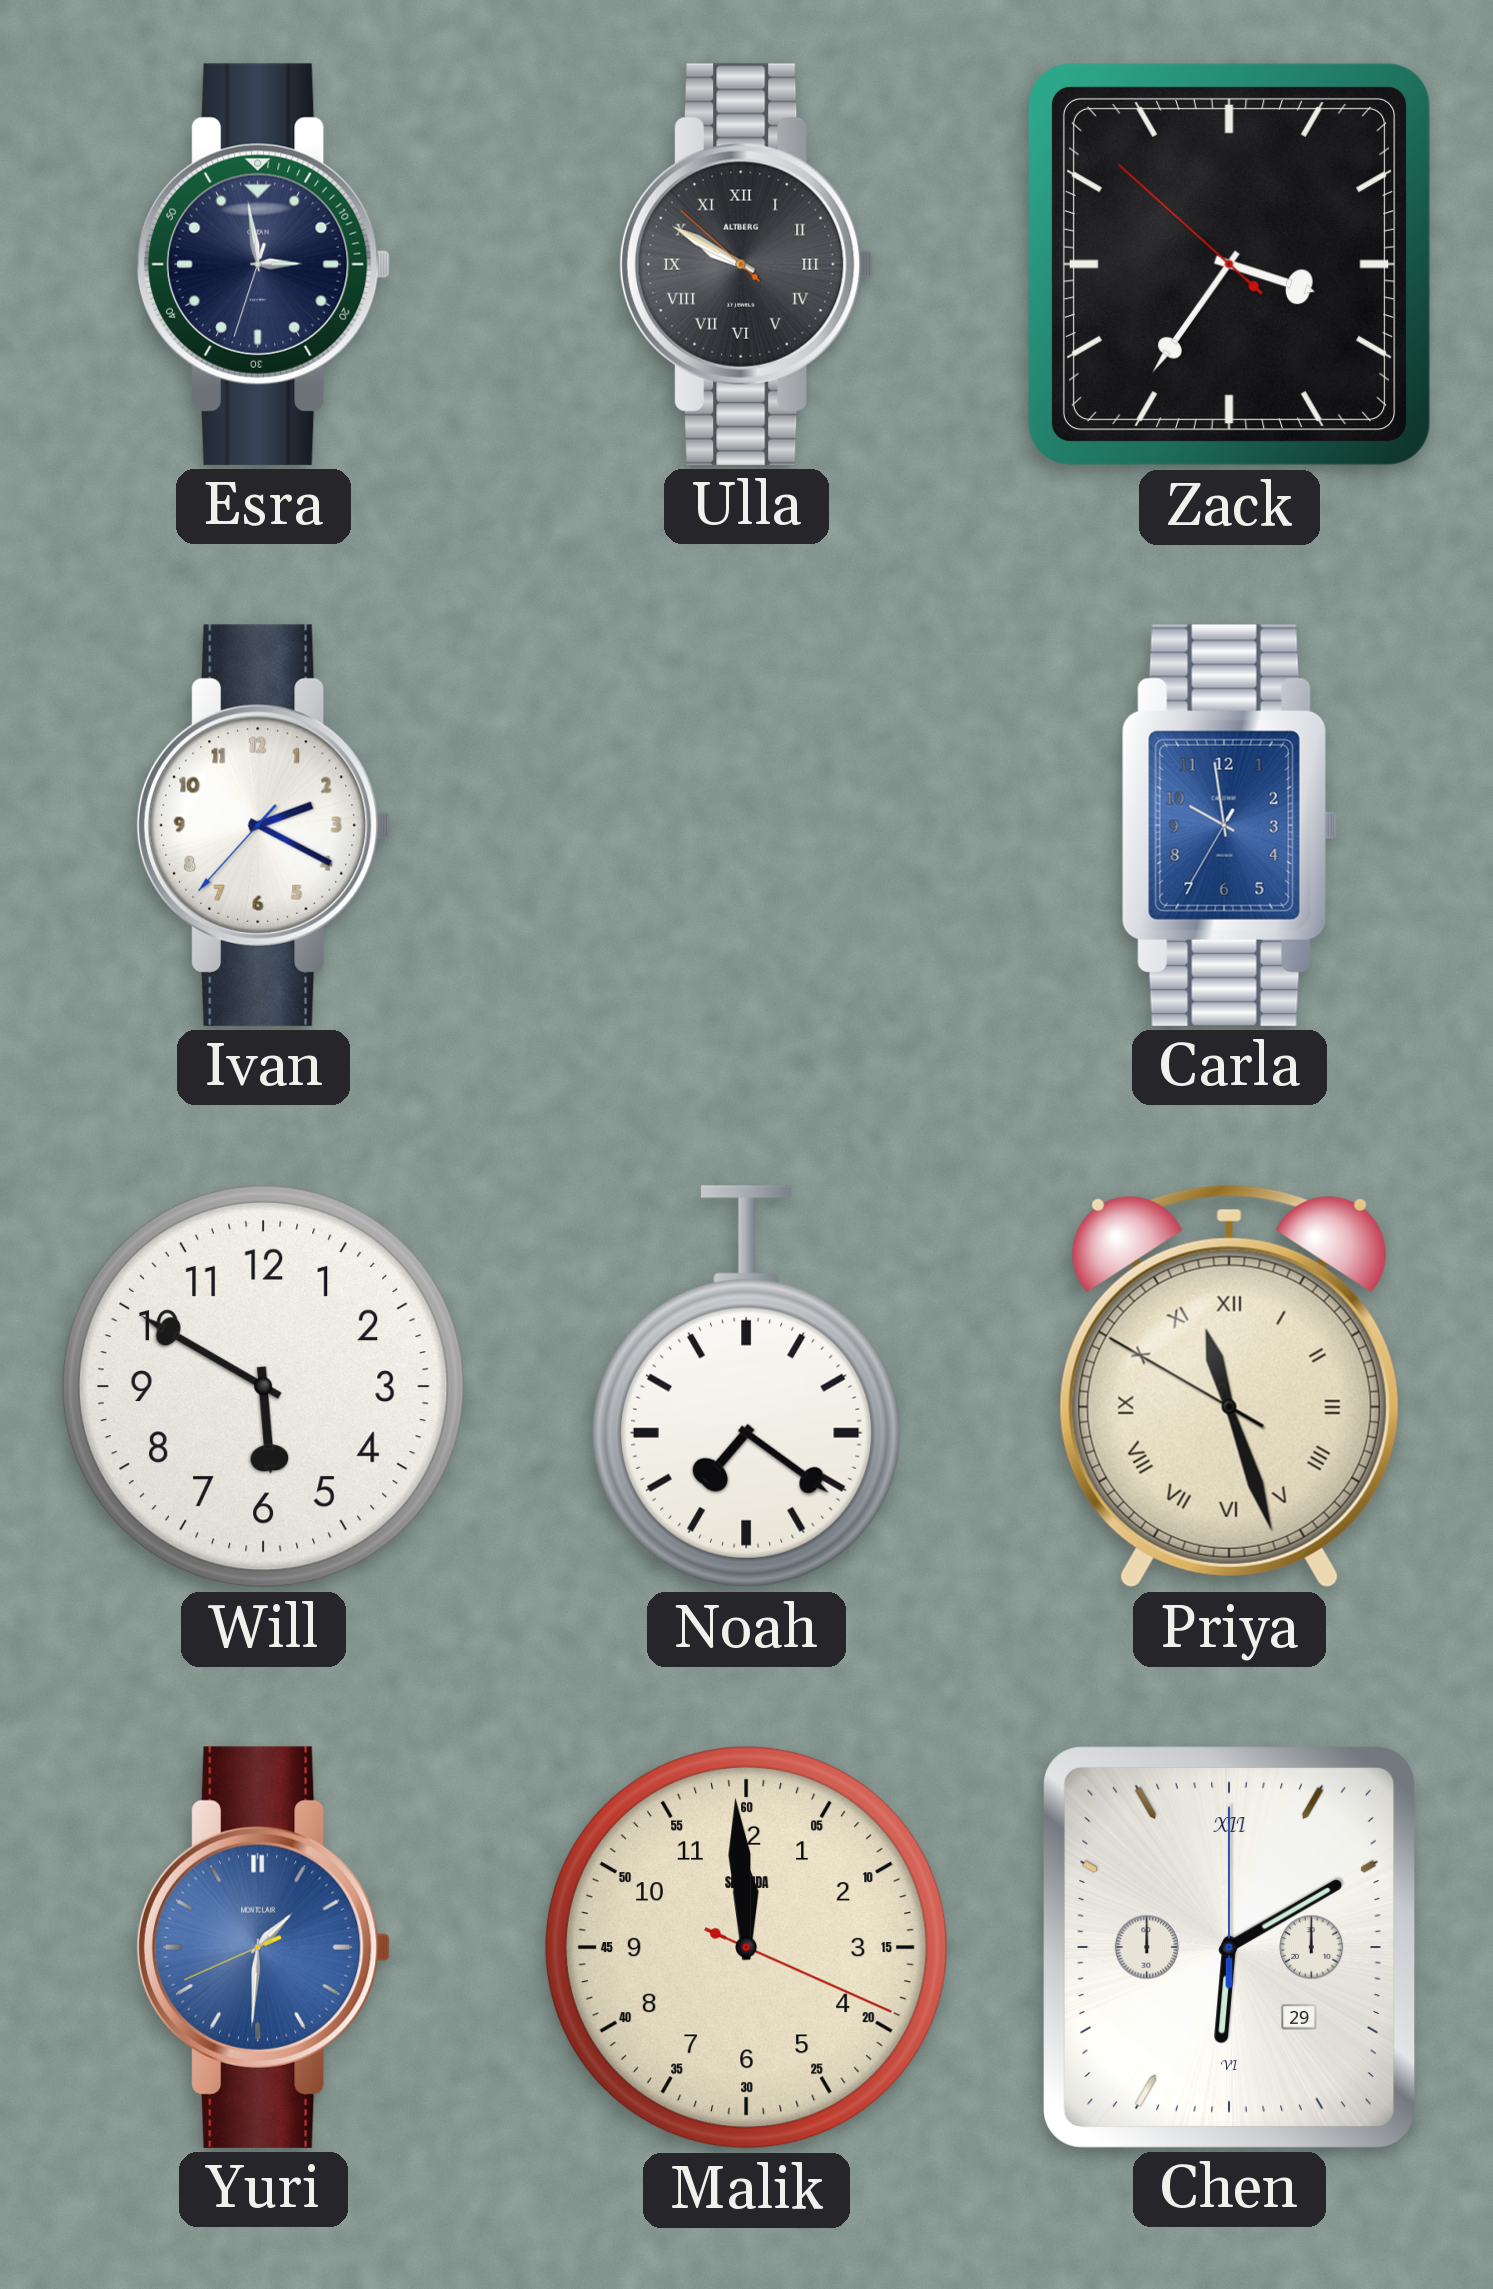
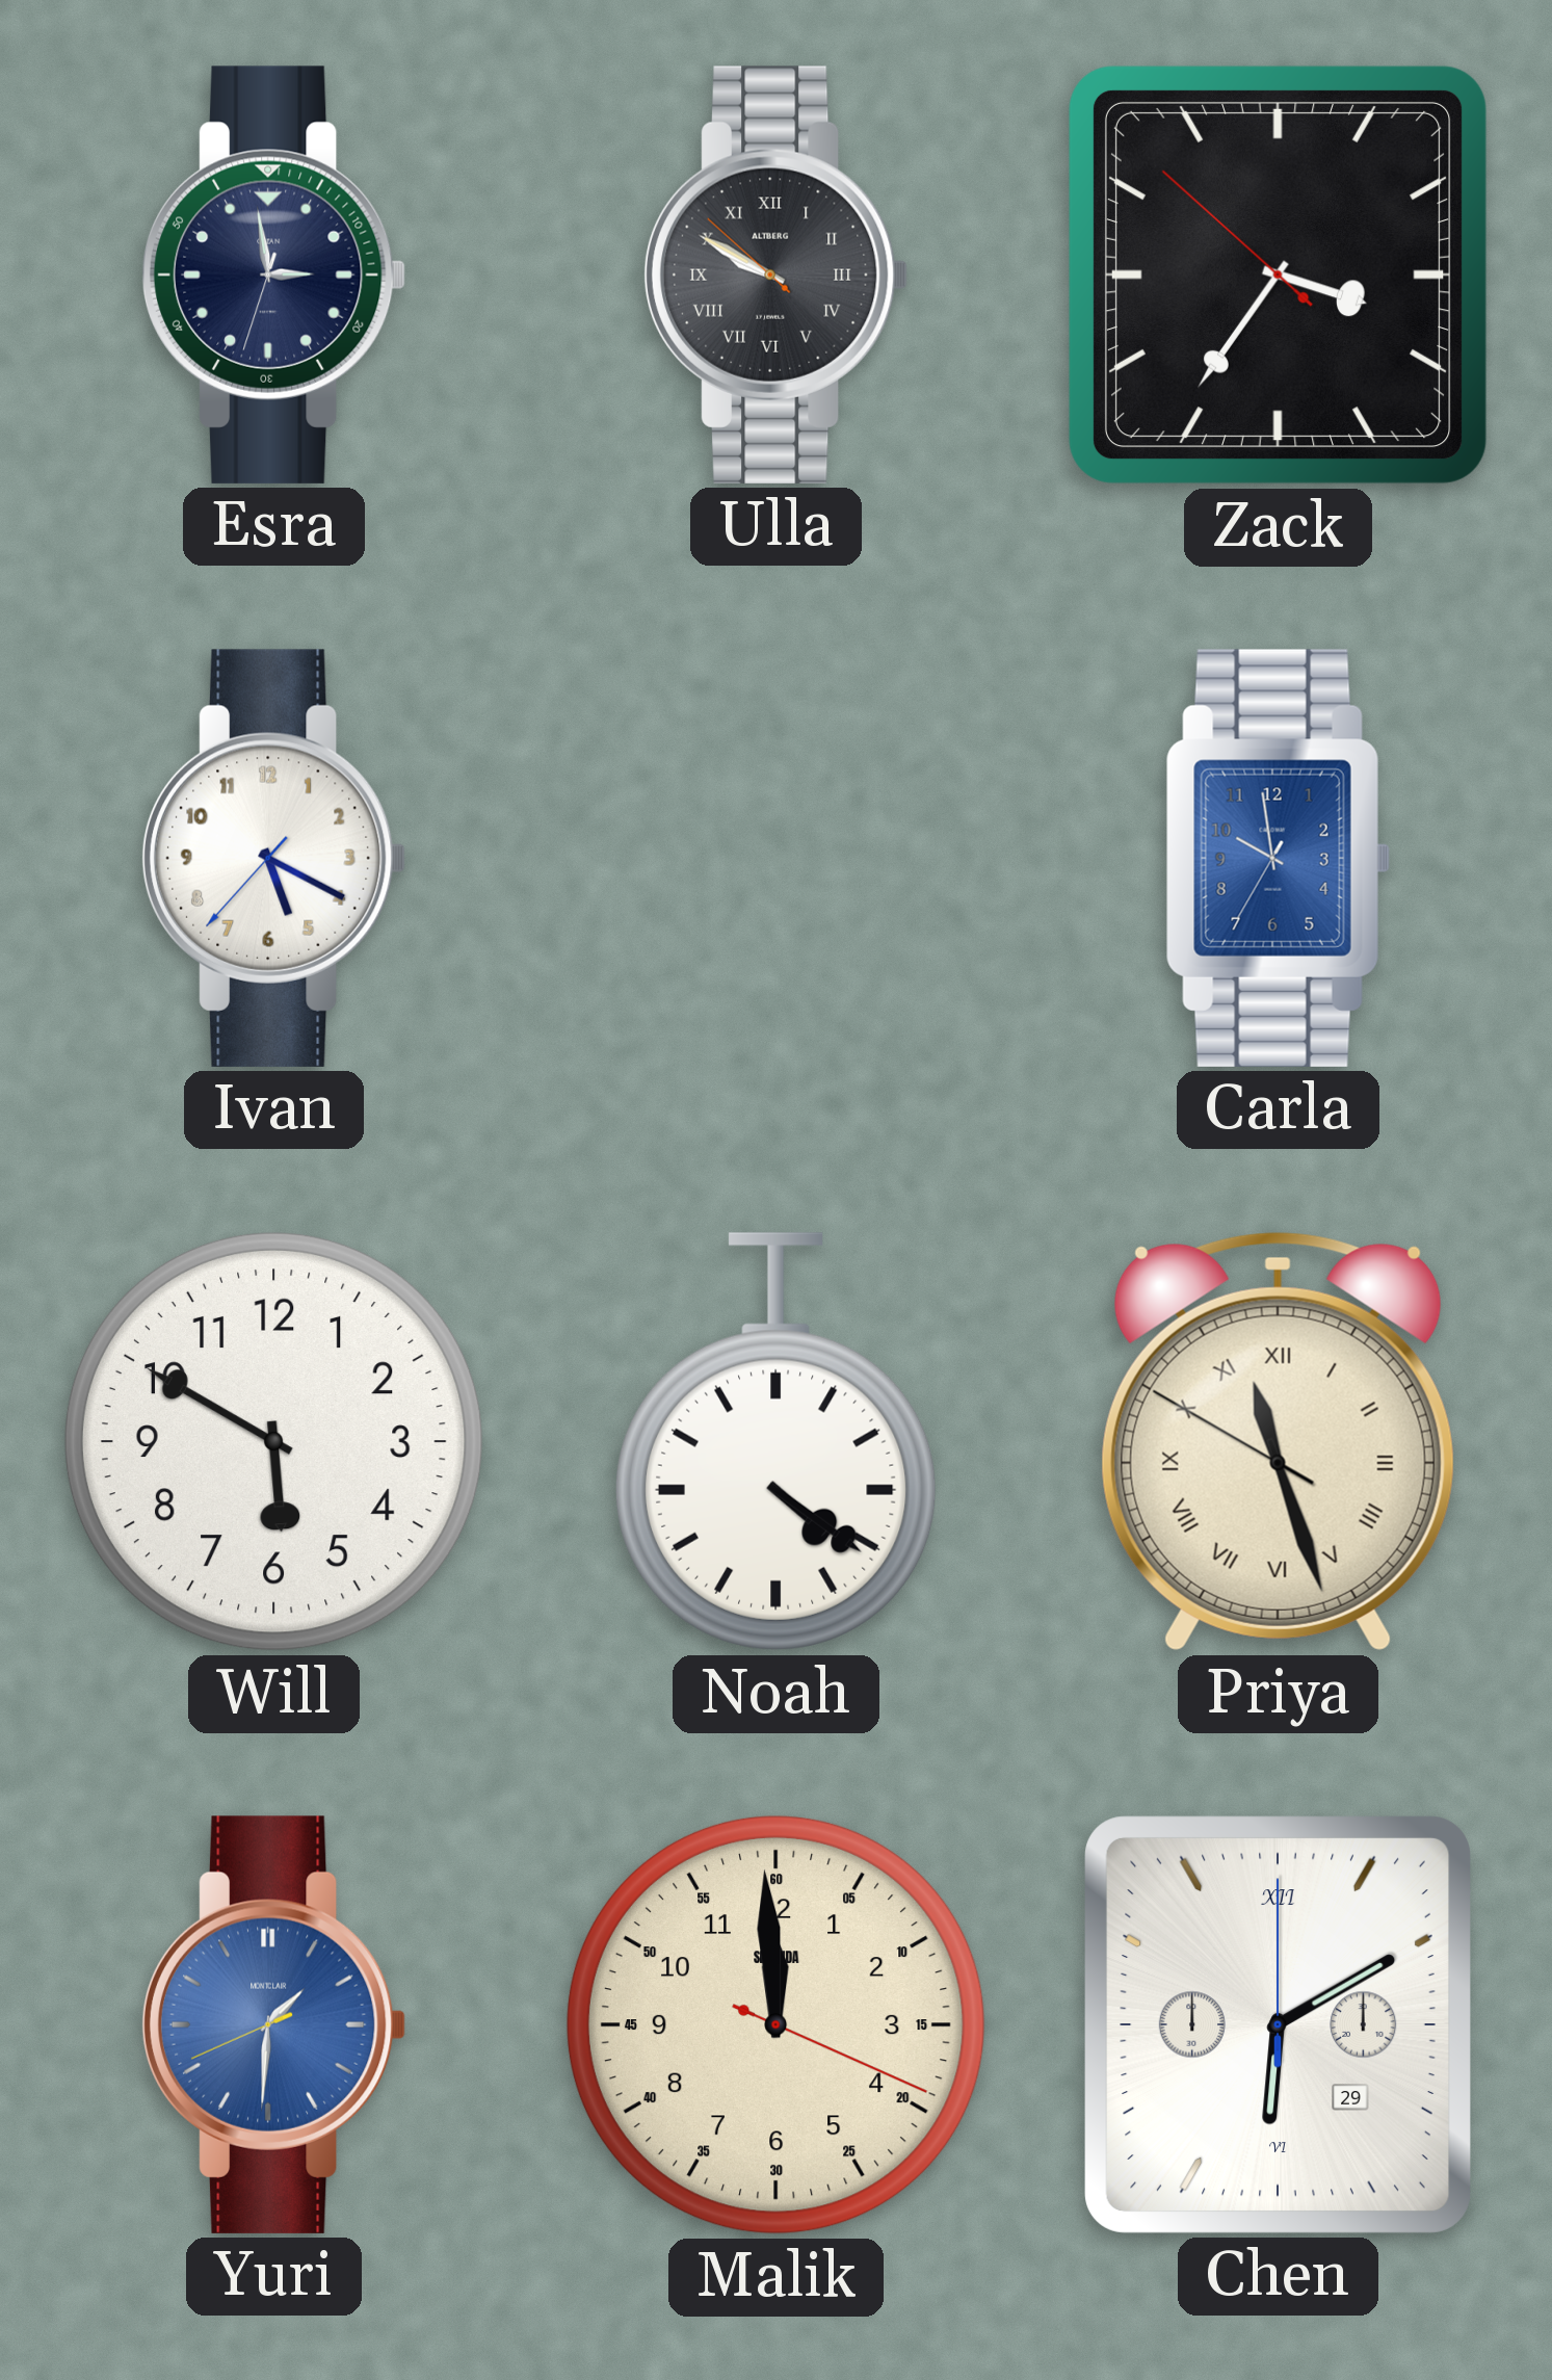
Ivan: 2:19 -> 5:19 (273, 858)
Noah: 7:21 -> 4:21 (775, 1442)
